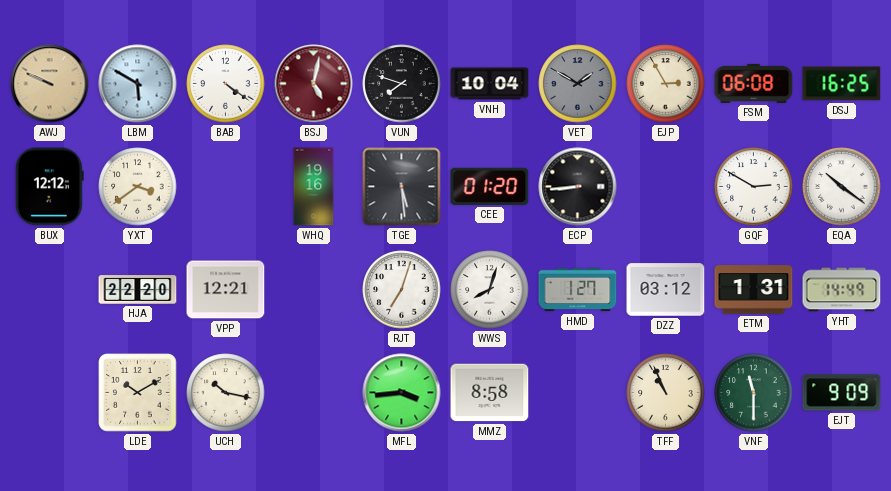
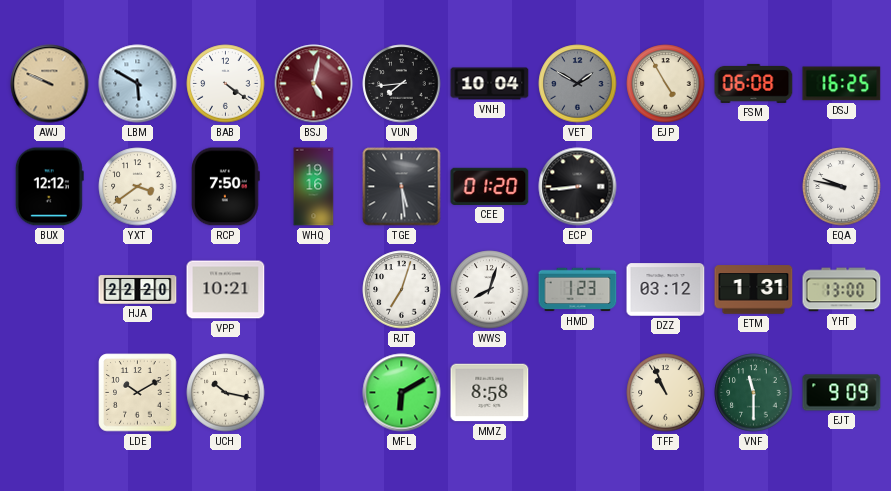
VUN: 7:48 -> 7:44 (402, 84)
EJP: 2:55 -> 4:55 (666, 84)
RCP: none -> 7:50 (226, 187)
GQF: 2:50 -> none (754, 187)
EQA: 10:21 -> 9:47 (842, 187)
VPP: 12:21 -> 10:21 (226, 290)
HMD: 1:27 -> 1:23 (578, 290)
YHT: 14:49 -> 13:00 (842, 290)
MFL: 3:44 -> 6:10 (402, 393)
